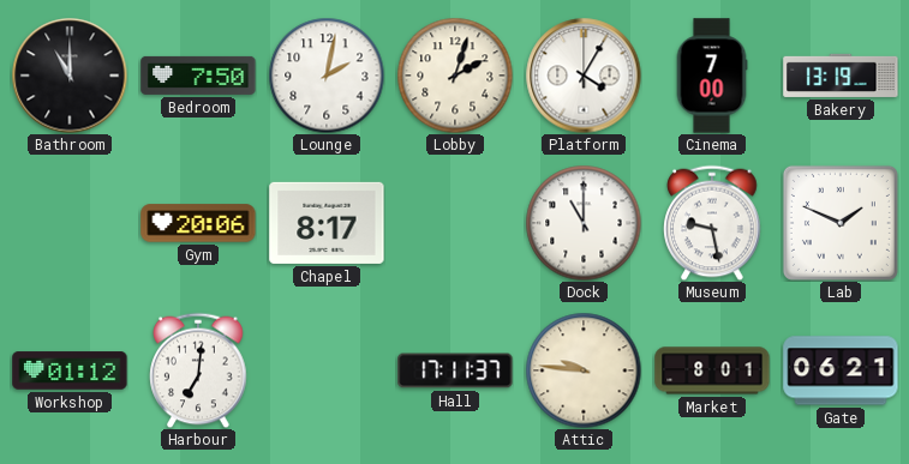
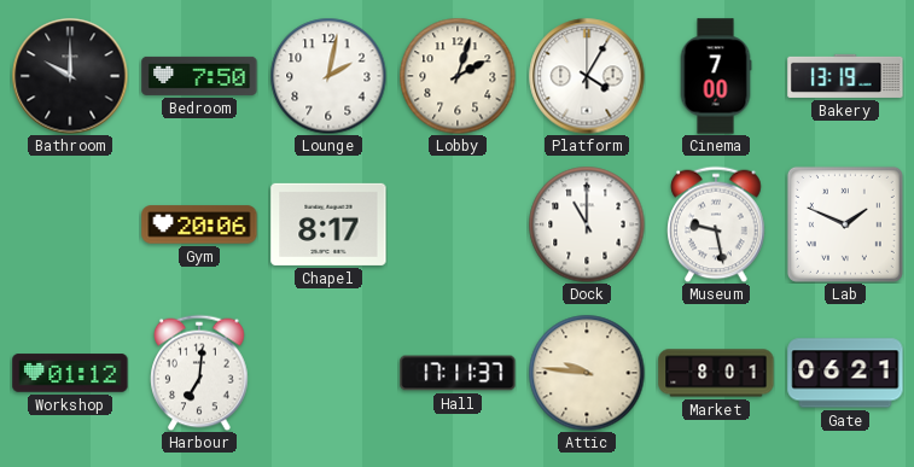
Bathroom: 11:00 -> 10:00 (70, 76)
